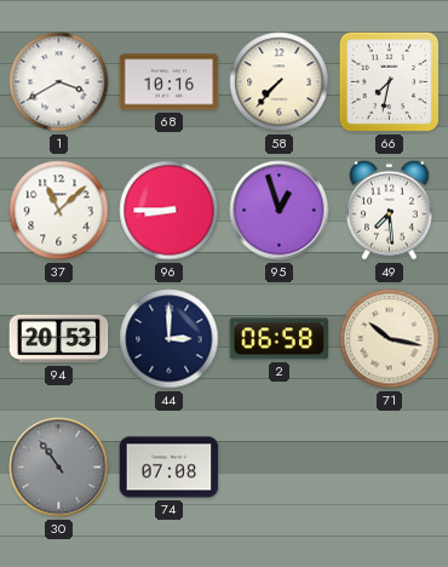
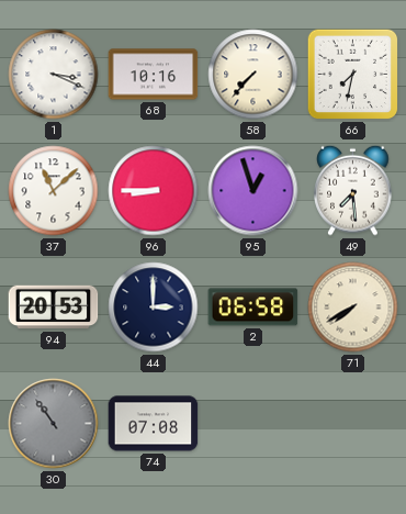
1: 3:40 -> 3:19 (54, 75)
71: 10:17 -> 7:40 (353, 308)
